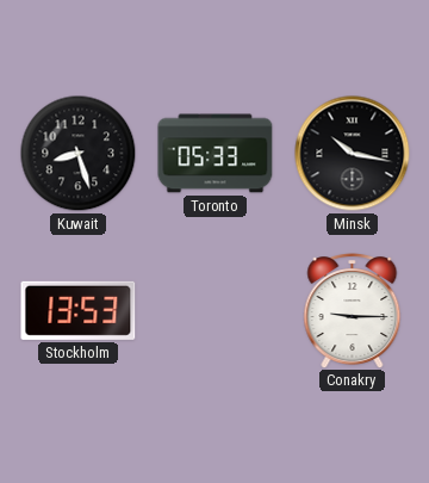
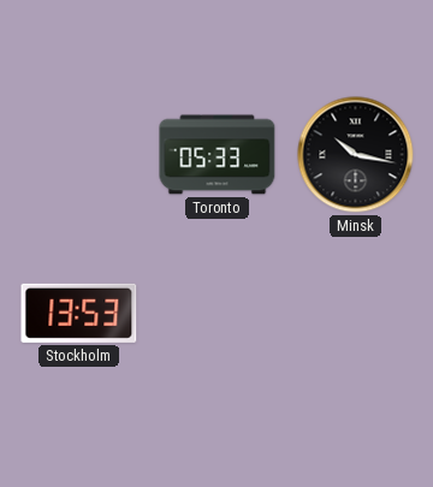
Kuwait: 8:27 -> none (79, 154)
Conakry: 9:15 -> none (353, 311)
